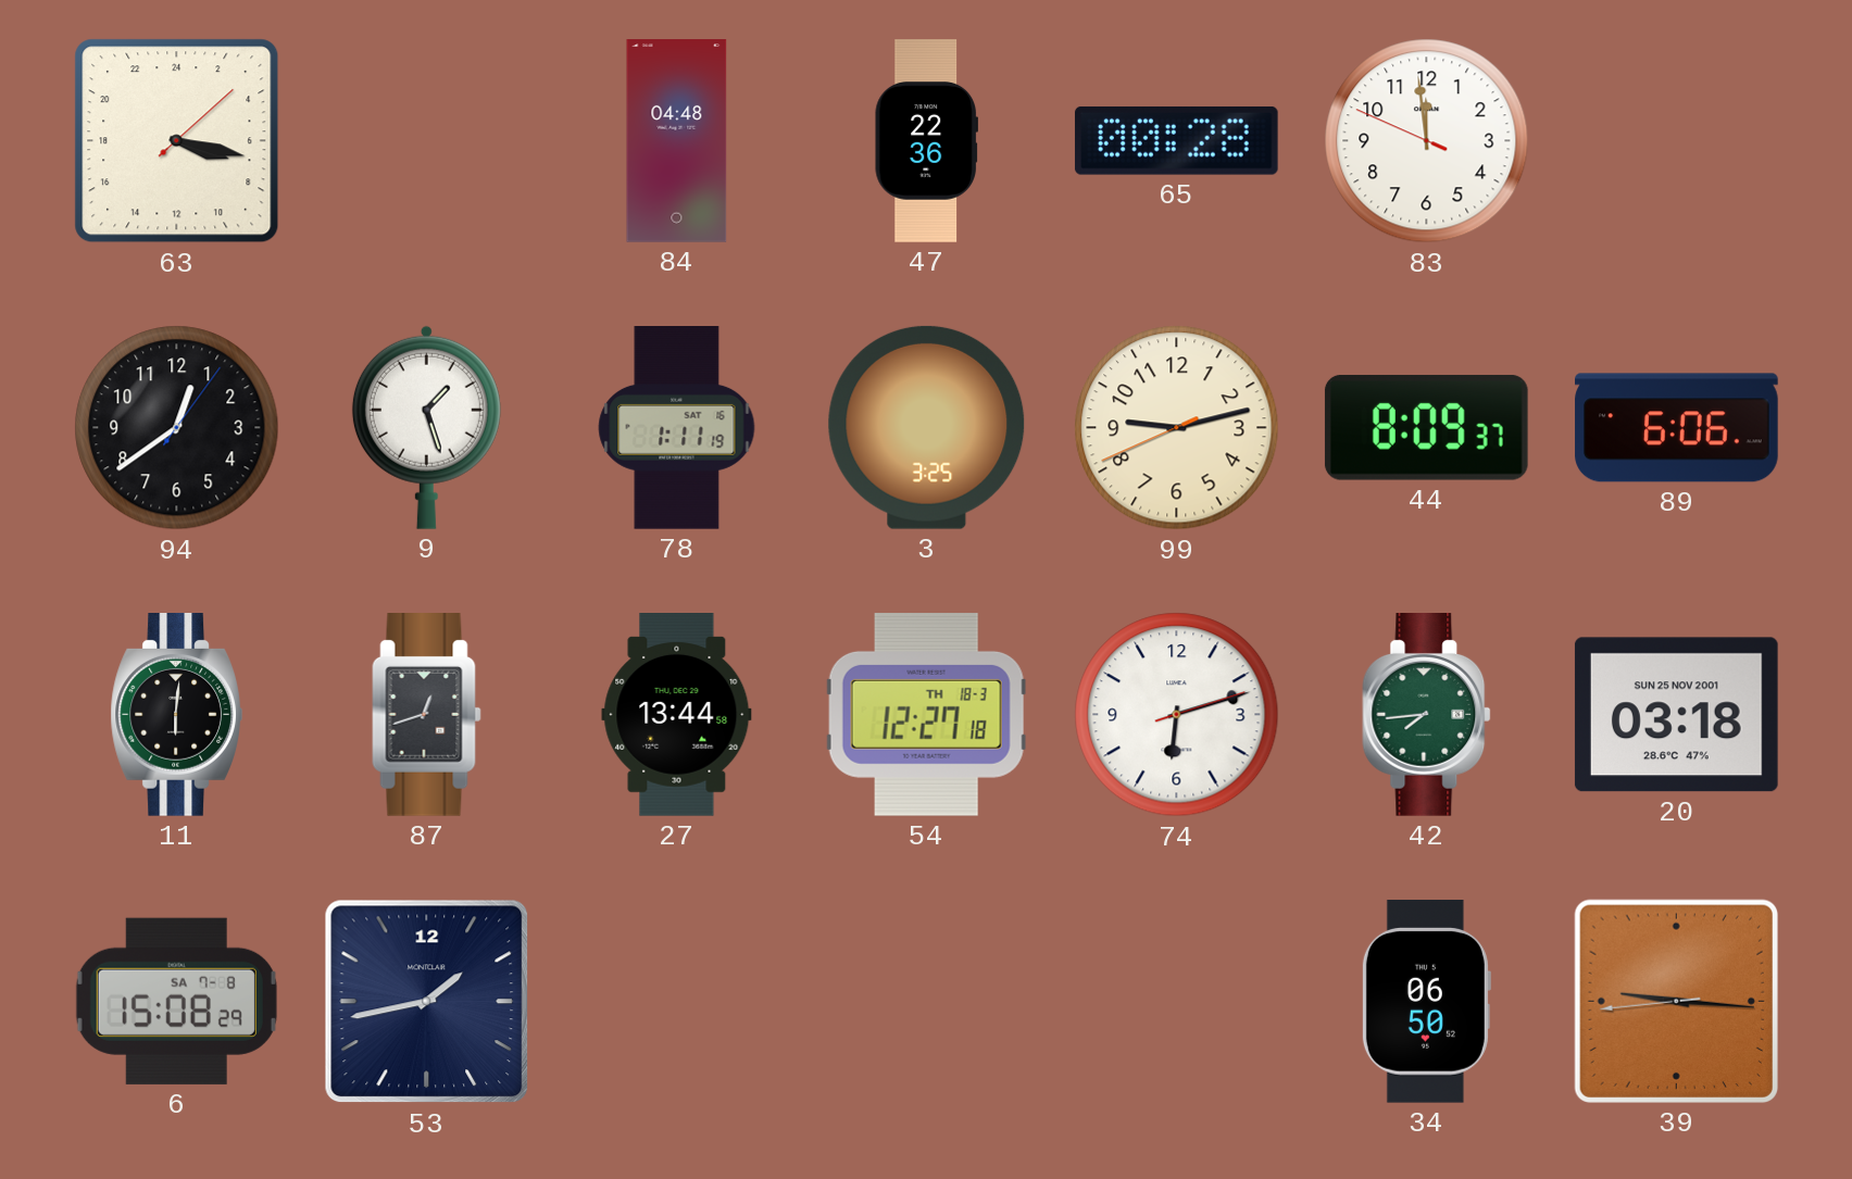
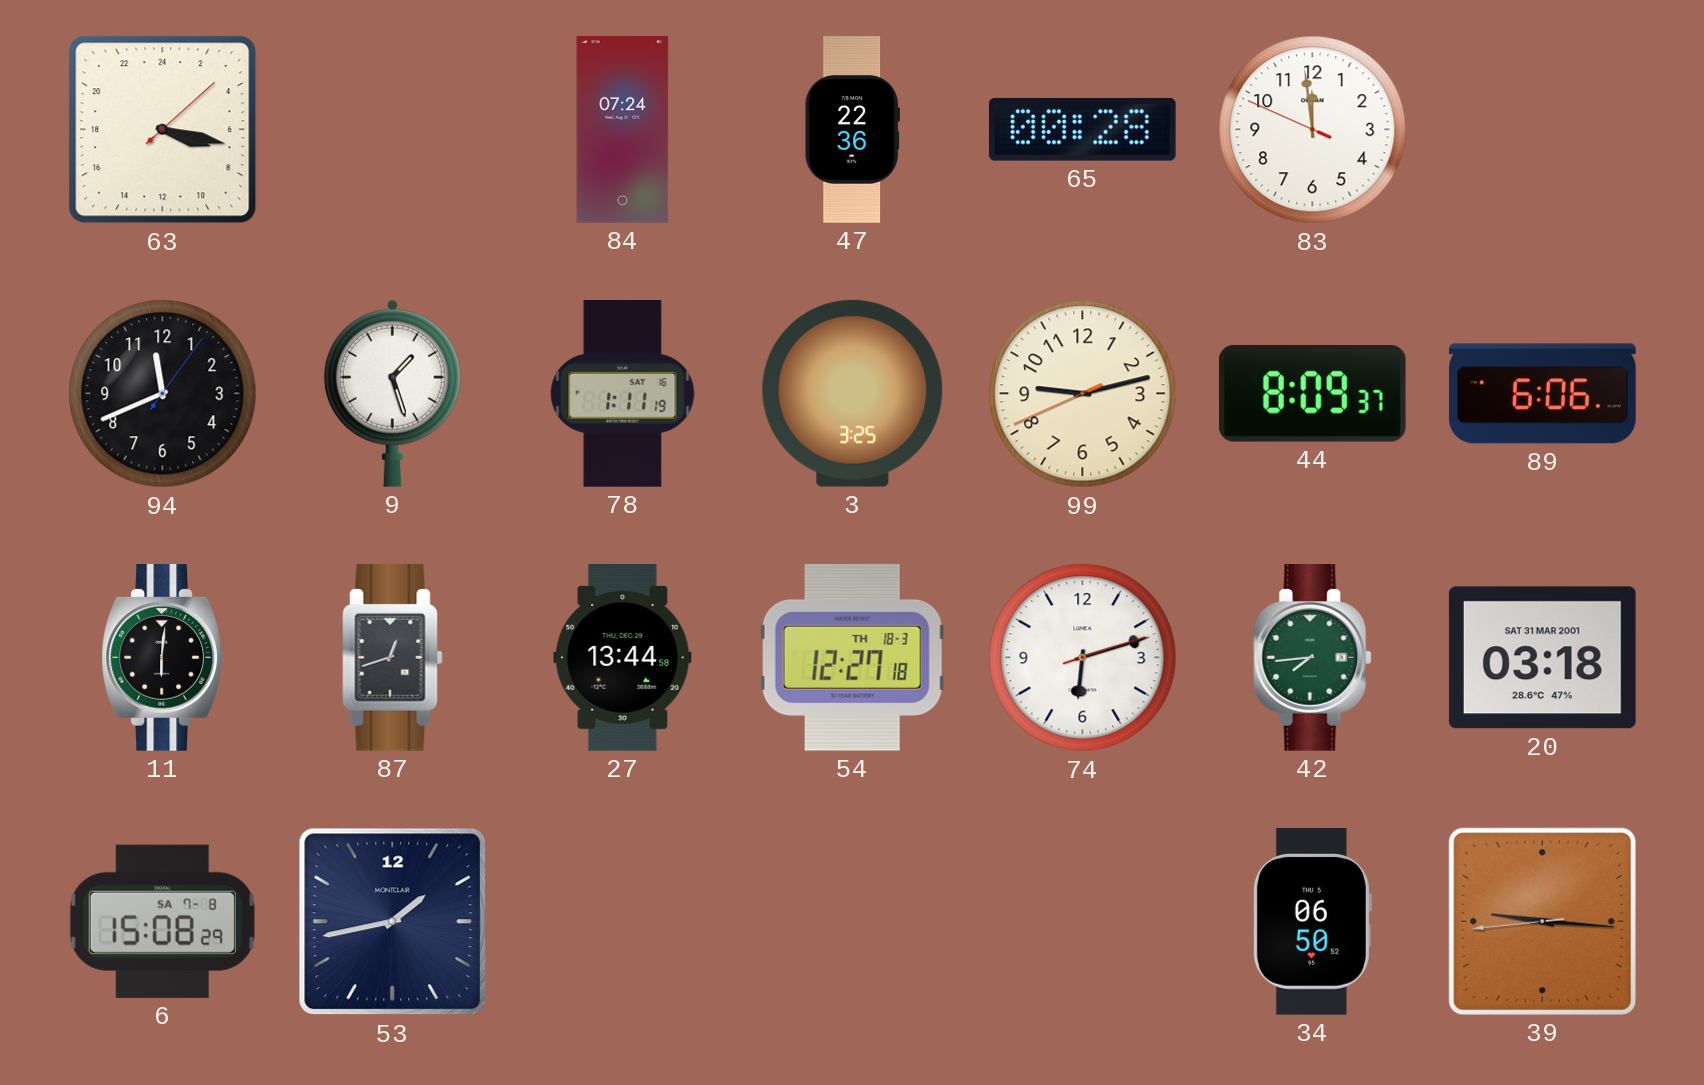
84: 04:48 -> 07:24 (623, 130)
94: 12:39 -> 11:41 (163, 394)
20 date: SUN 25 NOV 2001 -> SAT 31 MAR 2001 (1542, 658)
